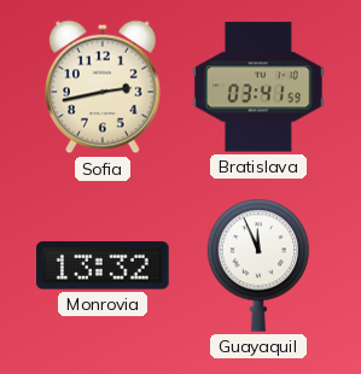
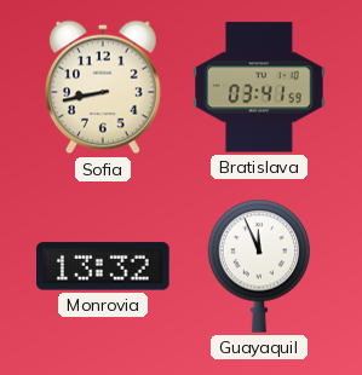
Sofia: 2:43 -> 8:43 (103, 87)
